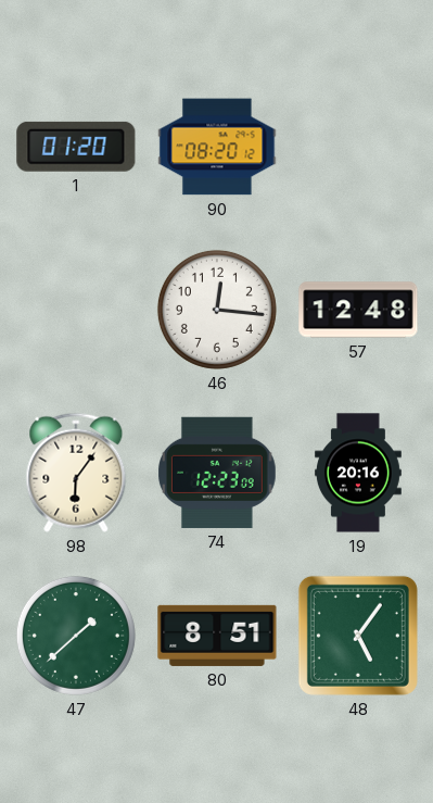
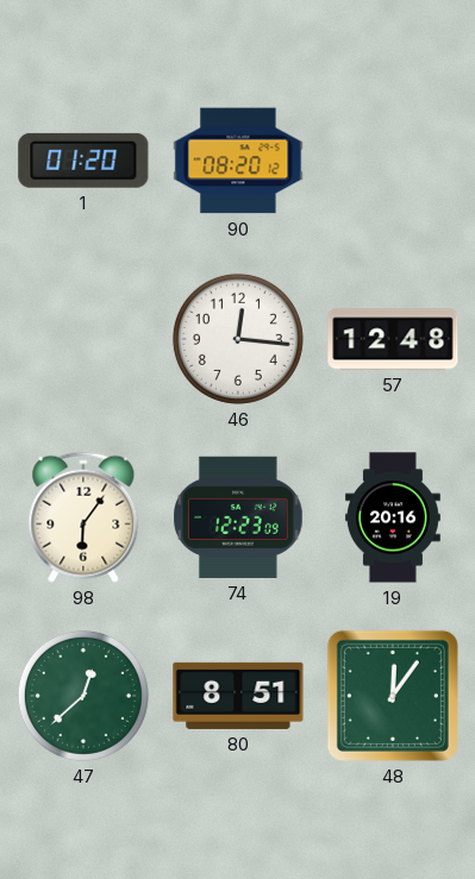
47: 1:38 -> 12:38 (83, 696)
48: 5:06 -> 12:06 (393, 696)
